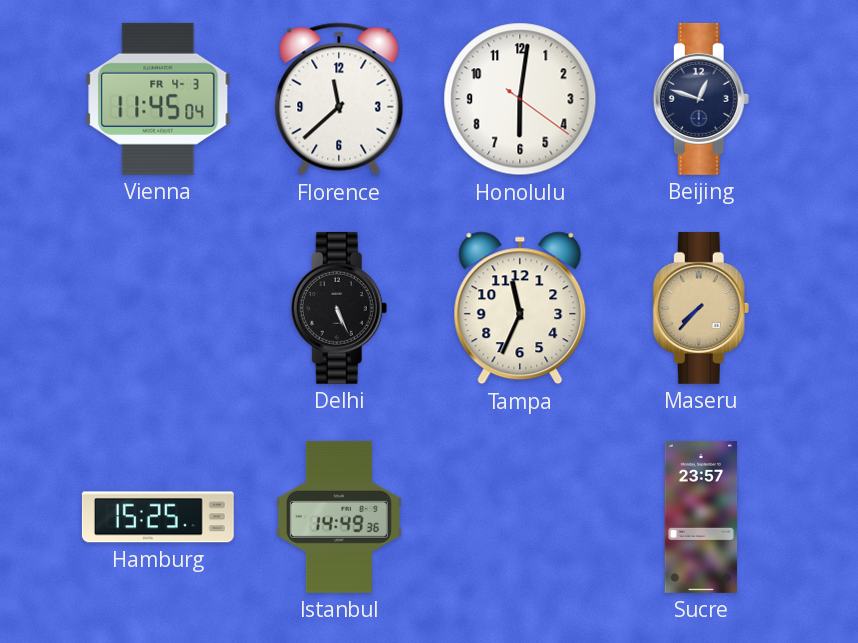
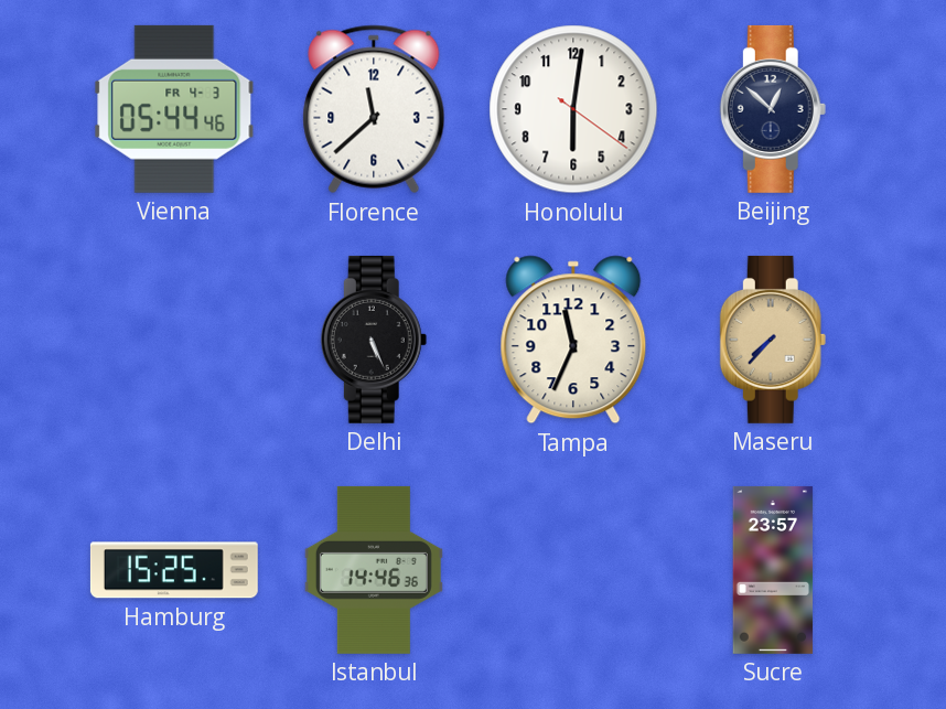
Vienna: 11:45 -> 05:44 (174, 109)
Beijing: 12:48 -> 12:52 (773, 109)
Istanbul: 14:49 -> 14:46 (374, 570)
